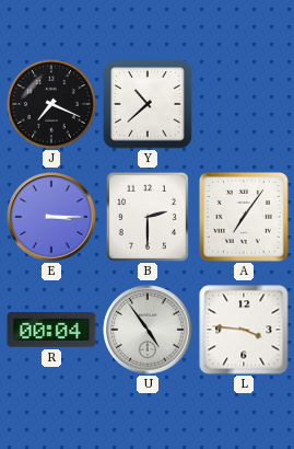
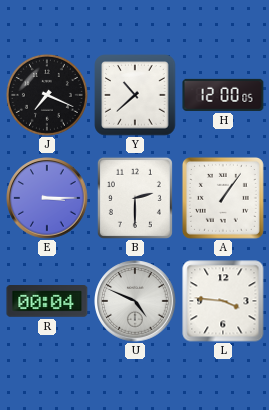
H: none -> 12:00 (223, 95)
A: 7:06 -> 1:06 (223, 198)
U: 4:54 -> 4:49 (135, 301)
